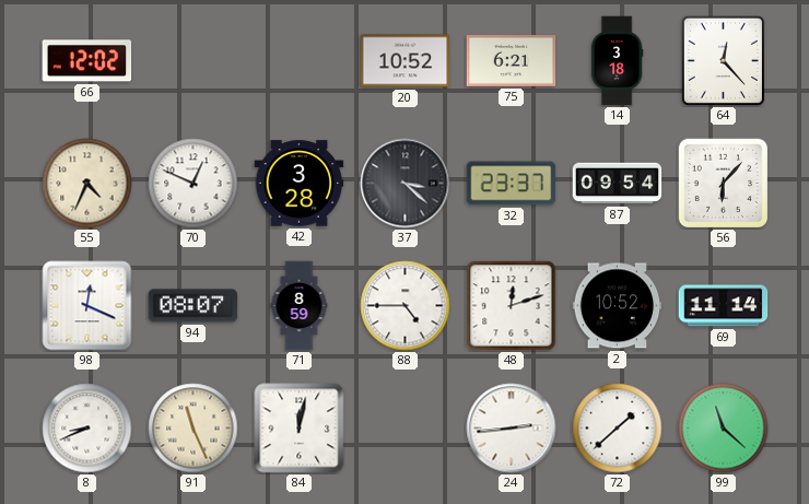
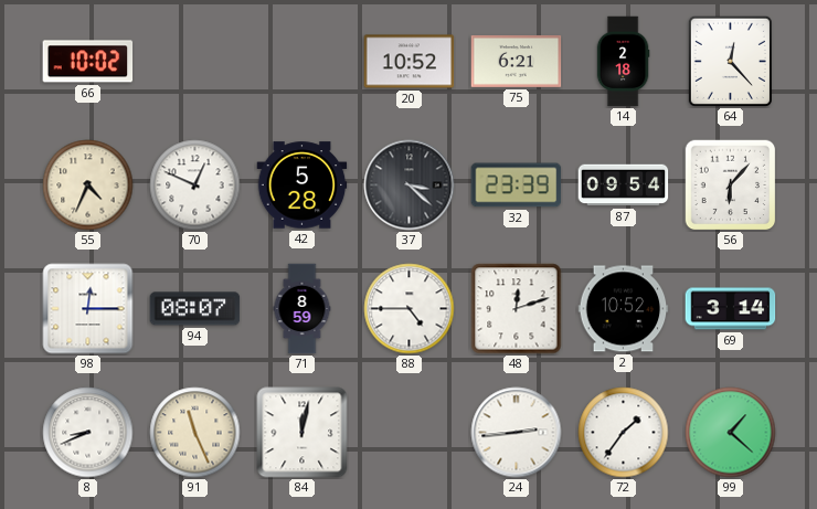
66: 12:02 -> 10:02 (88, 62)
14: 3:18 -> 2:18 (623, 62)
42: 3:28 -> 5:28 (303, 185)
32: 23:37 -> 23:39 (517, 185)
98: 12:19 -> 12:15 (88, 309)
69: 11:14 -> 3:14 (731, 309)
72: 1:38 -> 1:36 (624, 433)
99: 11:22 -> 1:22 (731, 433)
